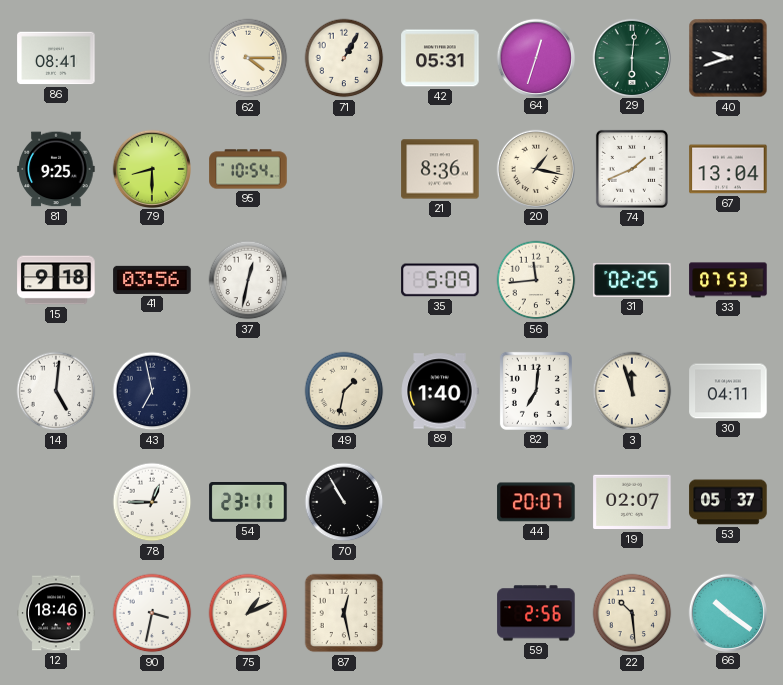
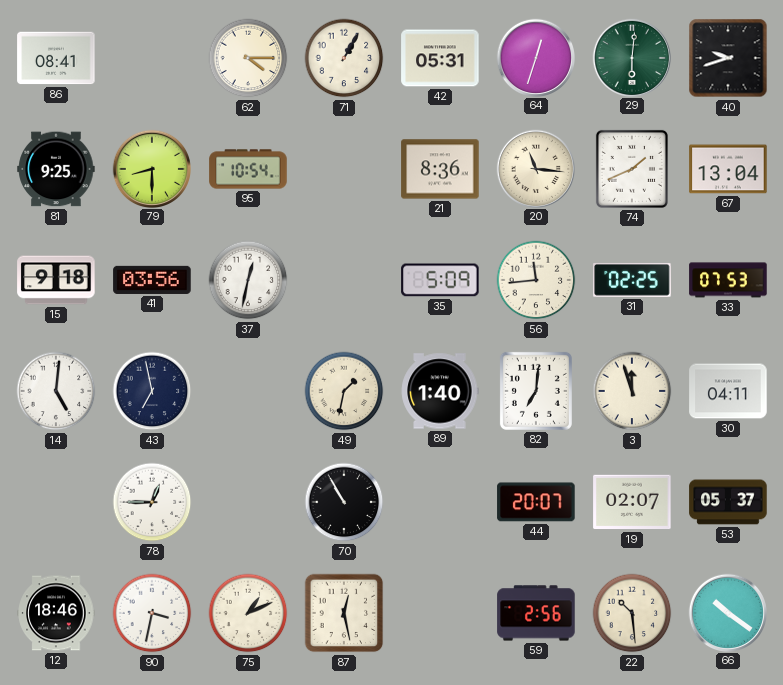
20: 1:17 -> 11:16 (535, 168)
54: 23:11 -> none (248, 503)
